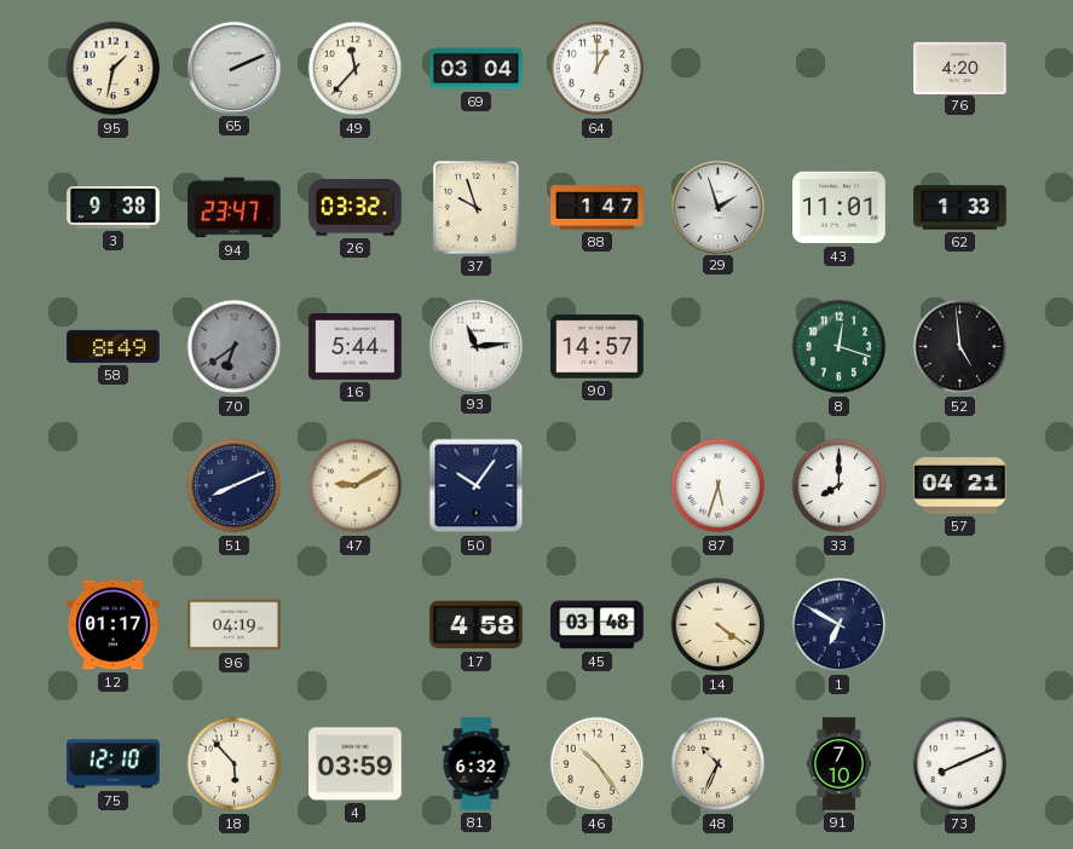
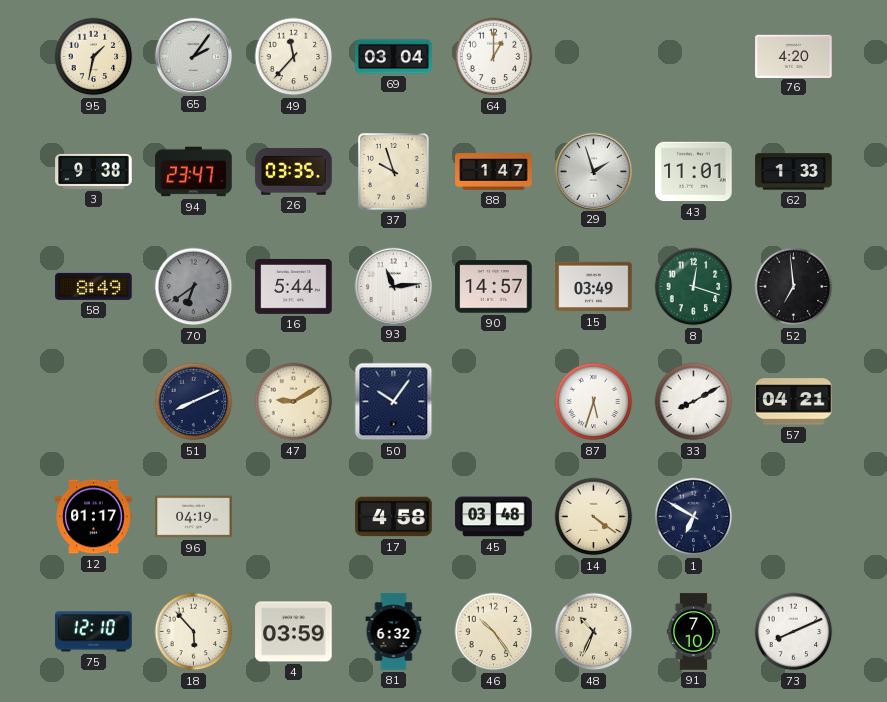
65: 2:11 -> 2:06 (193, 56)
26: 03:32 -> 03:35 (294, 172)
15: none -> 03:49 (594, 287)
52: 4:59 -> 6:59 (794, 287)
33: 8:00 -> 8:10 (694, 402)
